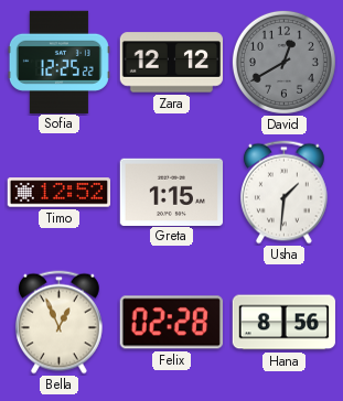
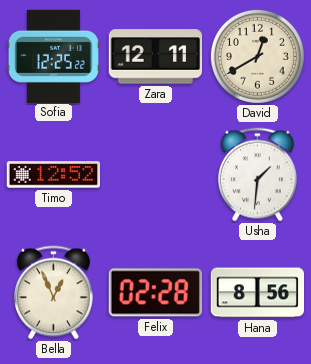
Zara: 12:12 -> 12:11 (155, 57)
David dial: grey -> cream (257, 56)
Greta: 1:15 -> none (171, 192)
